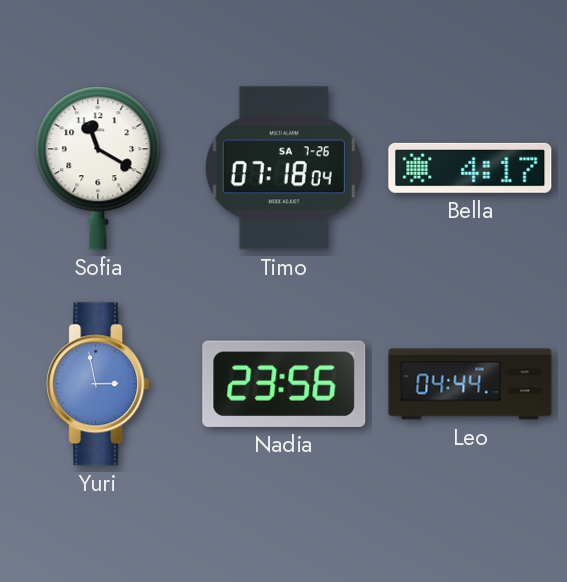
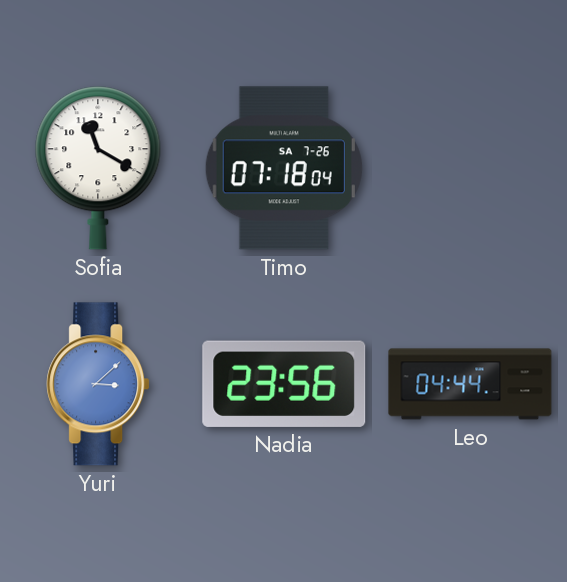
Bella: 4:17 -> none (470, 168)
Yuri: 2:58 -> 3:08 (98, 384)
